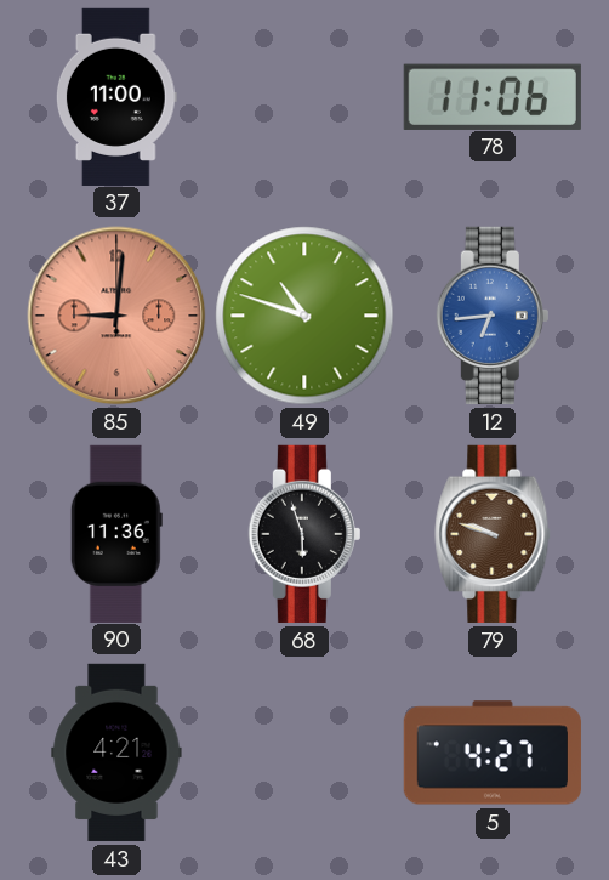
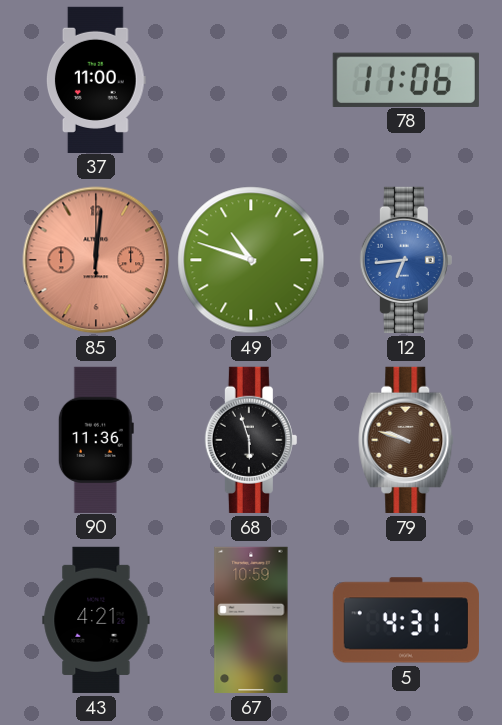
85: 9:01 -> 12:01 (96, 260)
67: none -> 10:59 (251, 620)
5: 4:27 -> 4:31 (406, 620)
